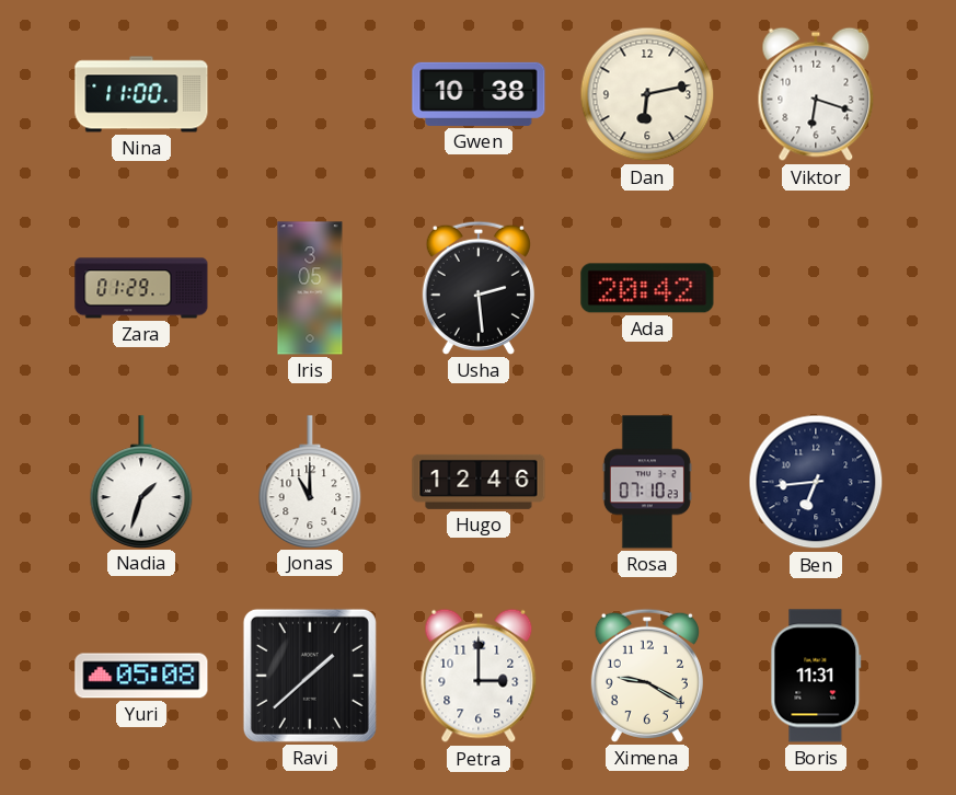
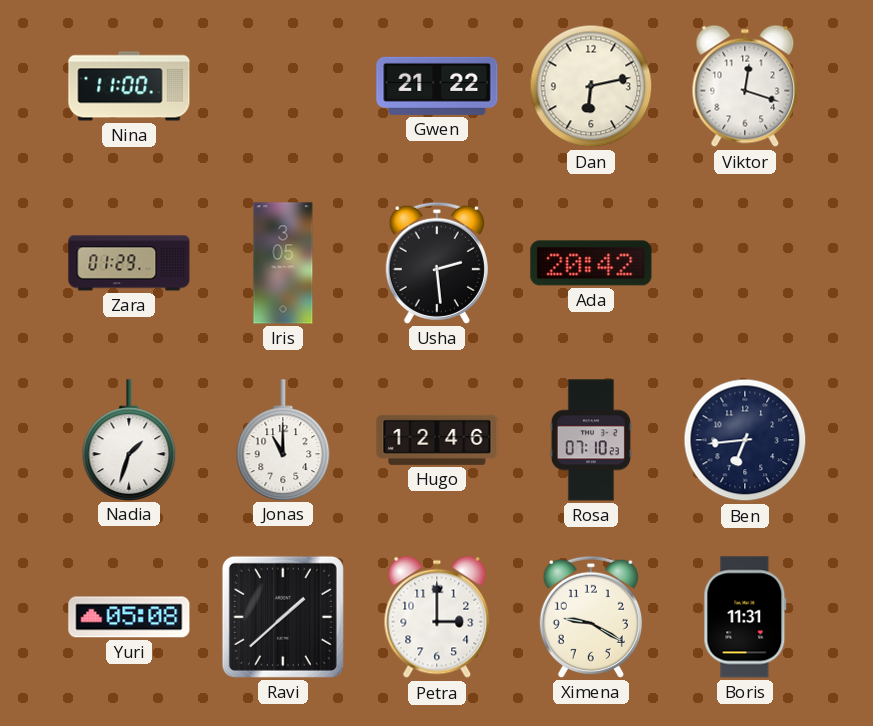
Gwen: 10:38 -> 21:22 (437, 86)
Viktor: 6:18 -> 12:18 (745, 86)
